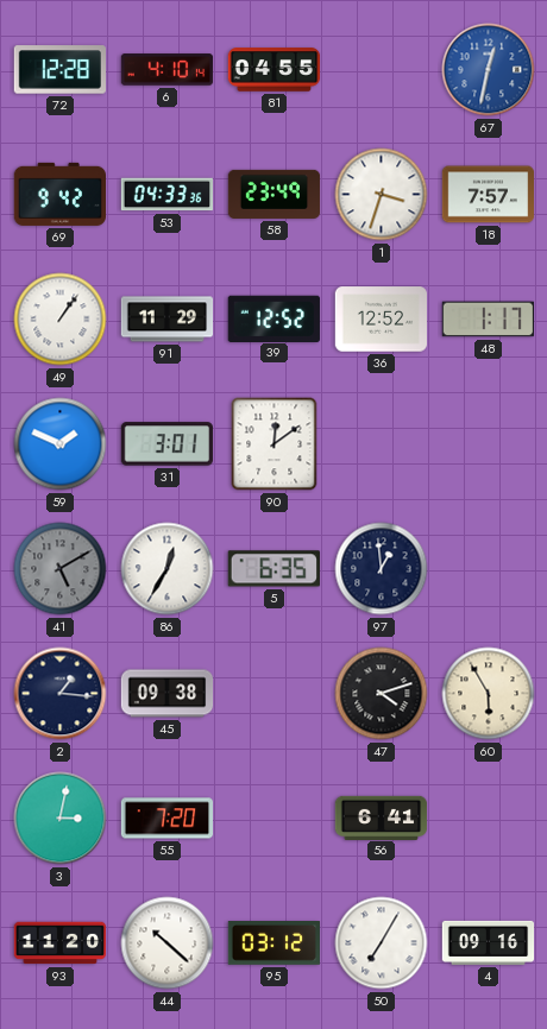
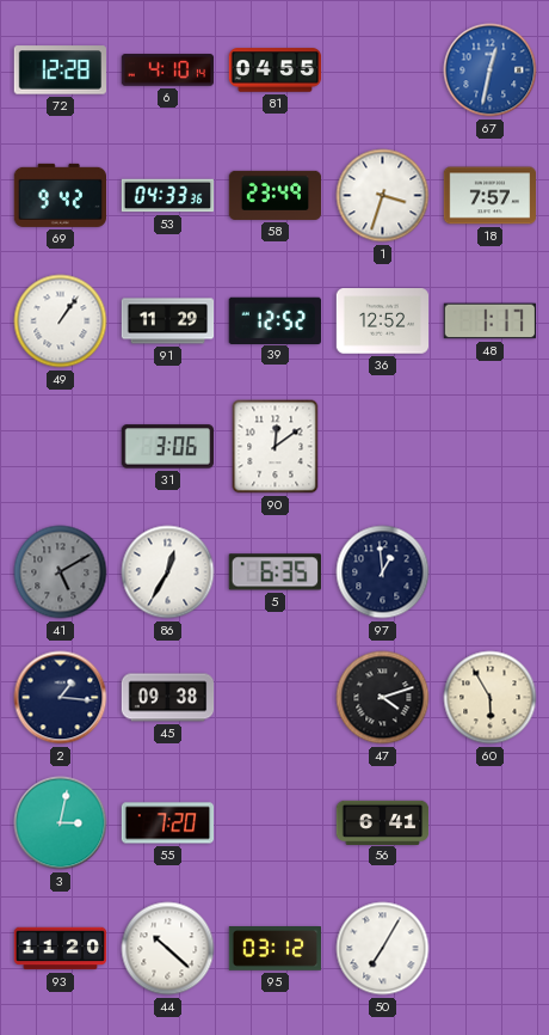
59: 1:49 -> none (61, 444)
31: 3:01 -> 3:06 (167, 447)
4: 09:16 -> none (489, 942)
